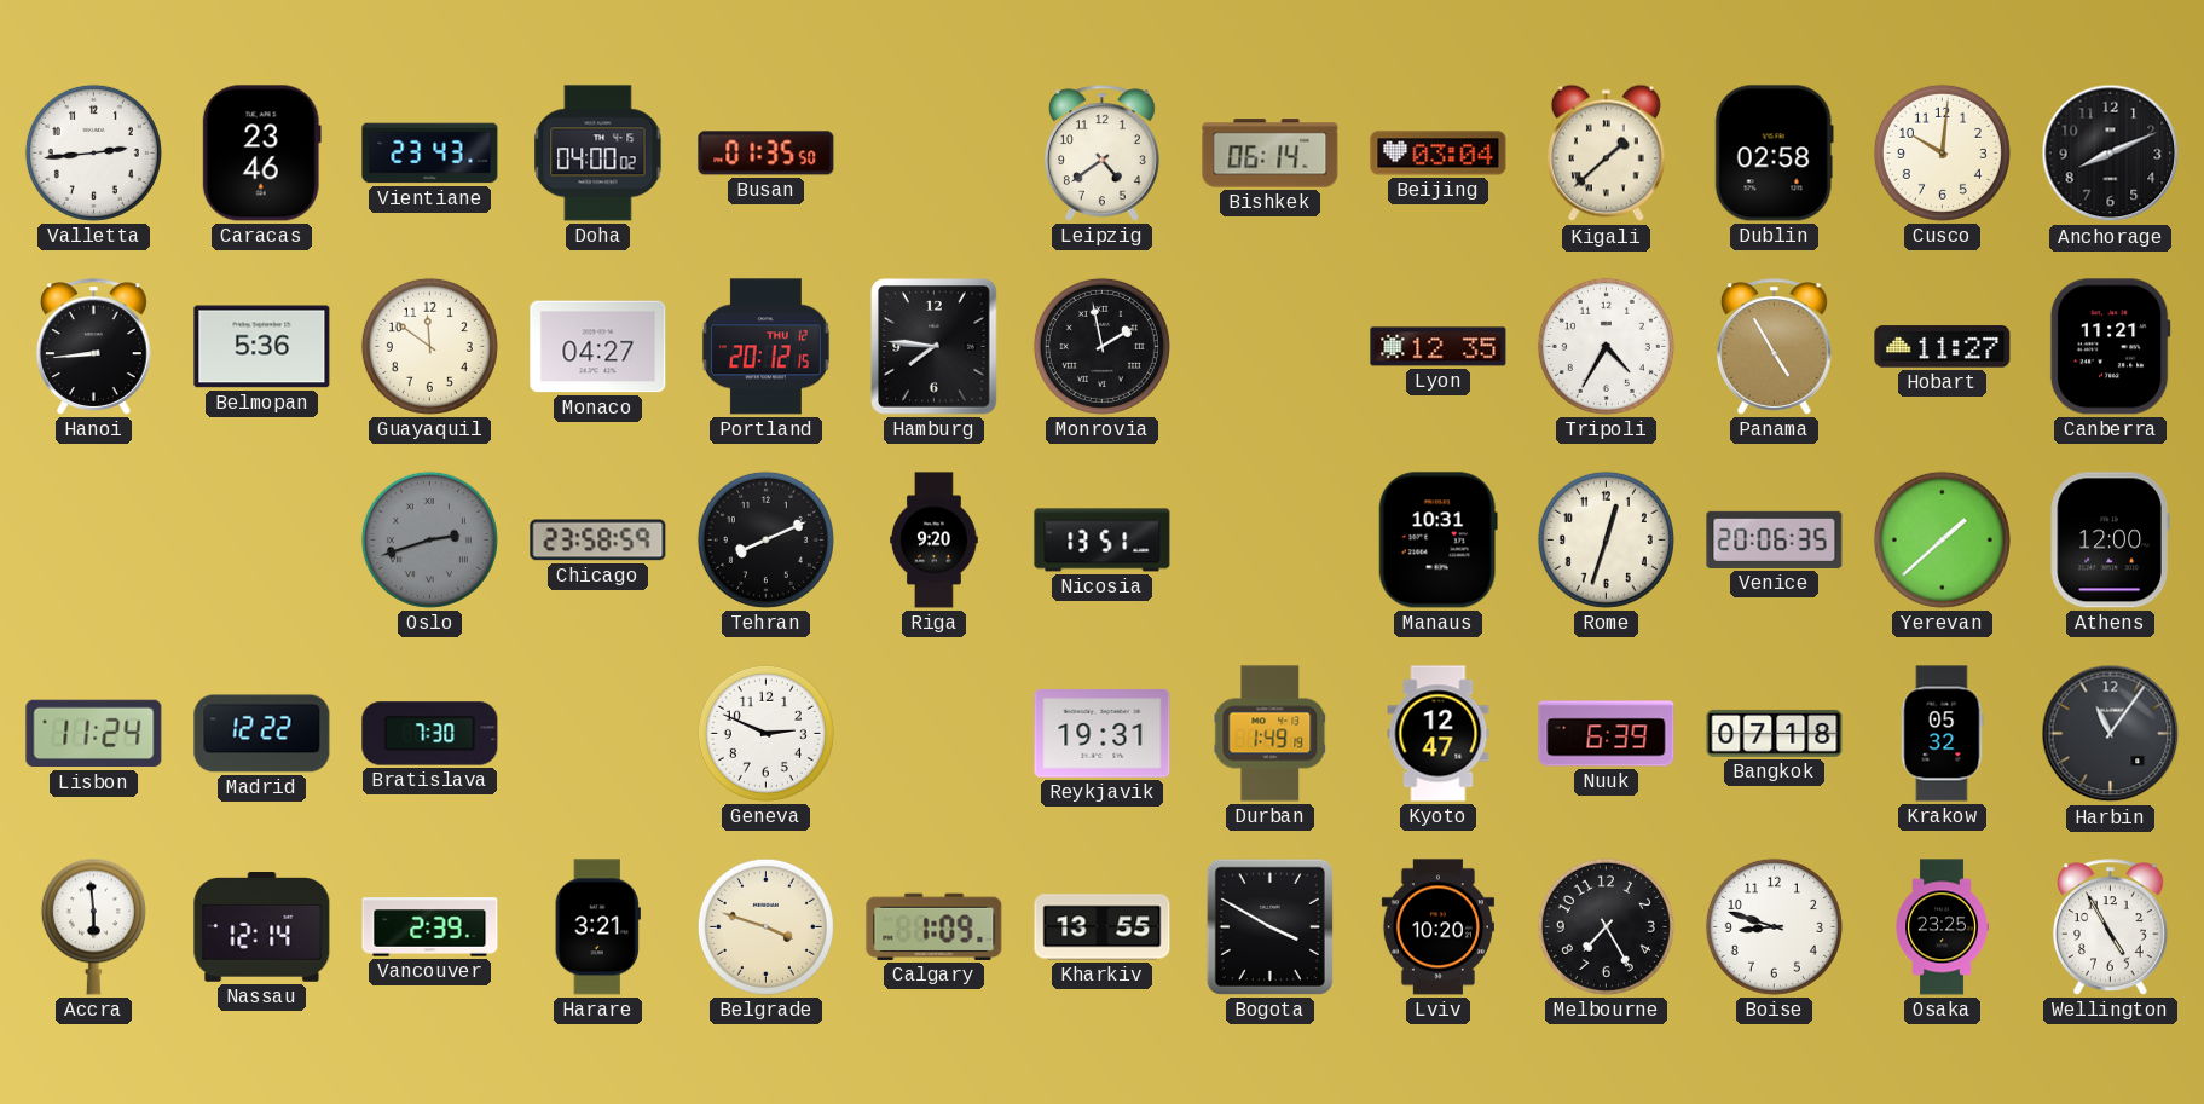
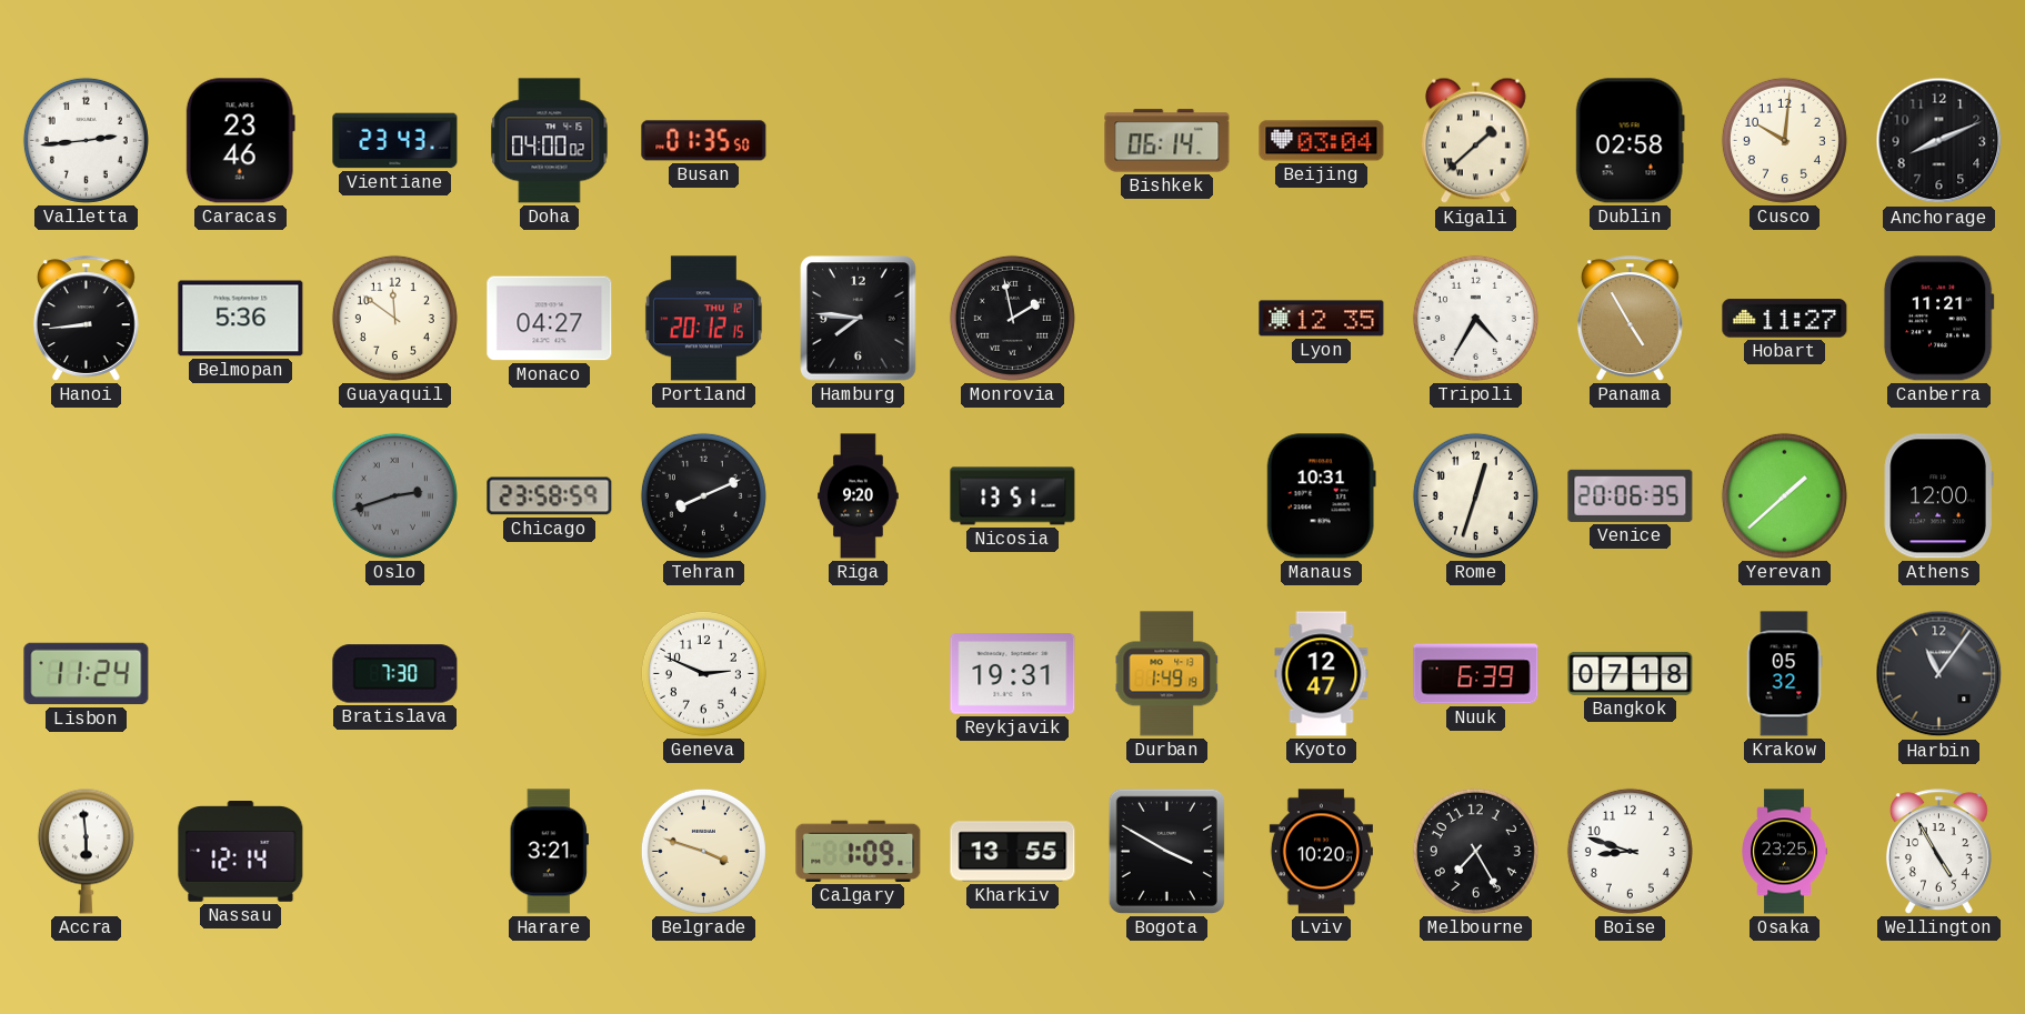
Leipzig: 4:39 -> none (1101, 154)
Madrid: 12:22 -> none (262, 734)
Vancouver: 2:39 -> none (430, 927)
